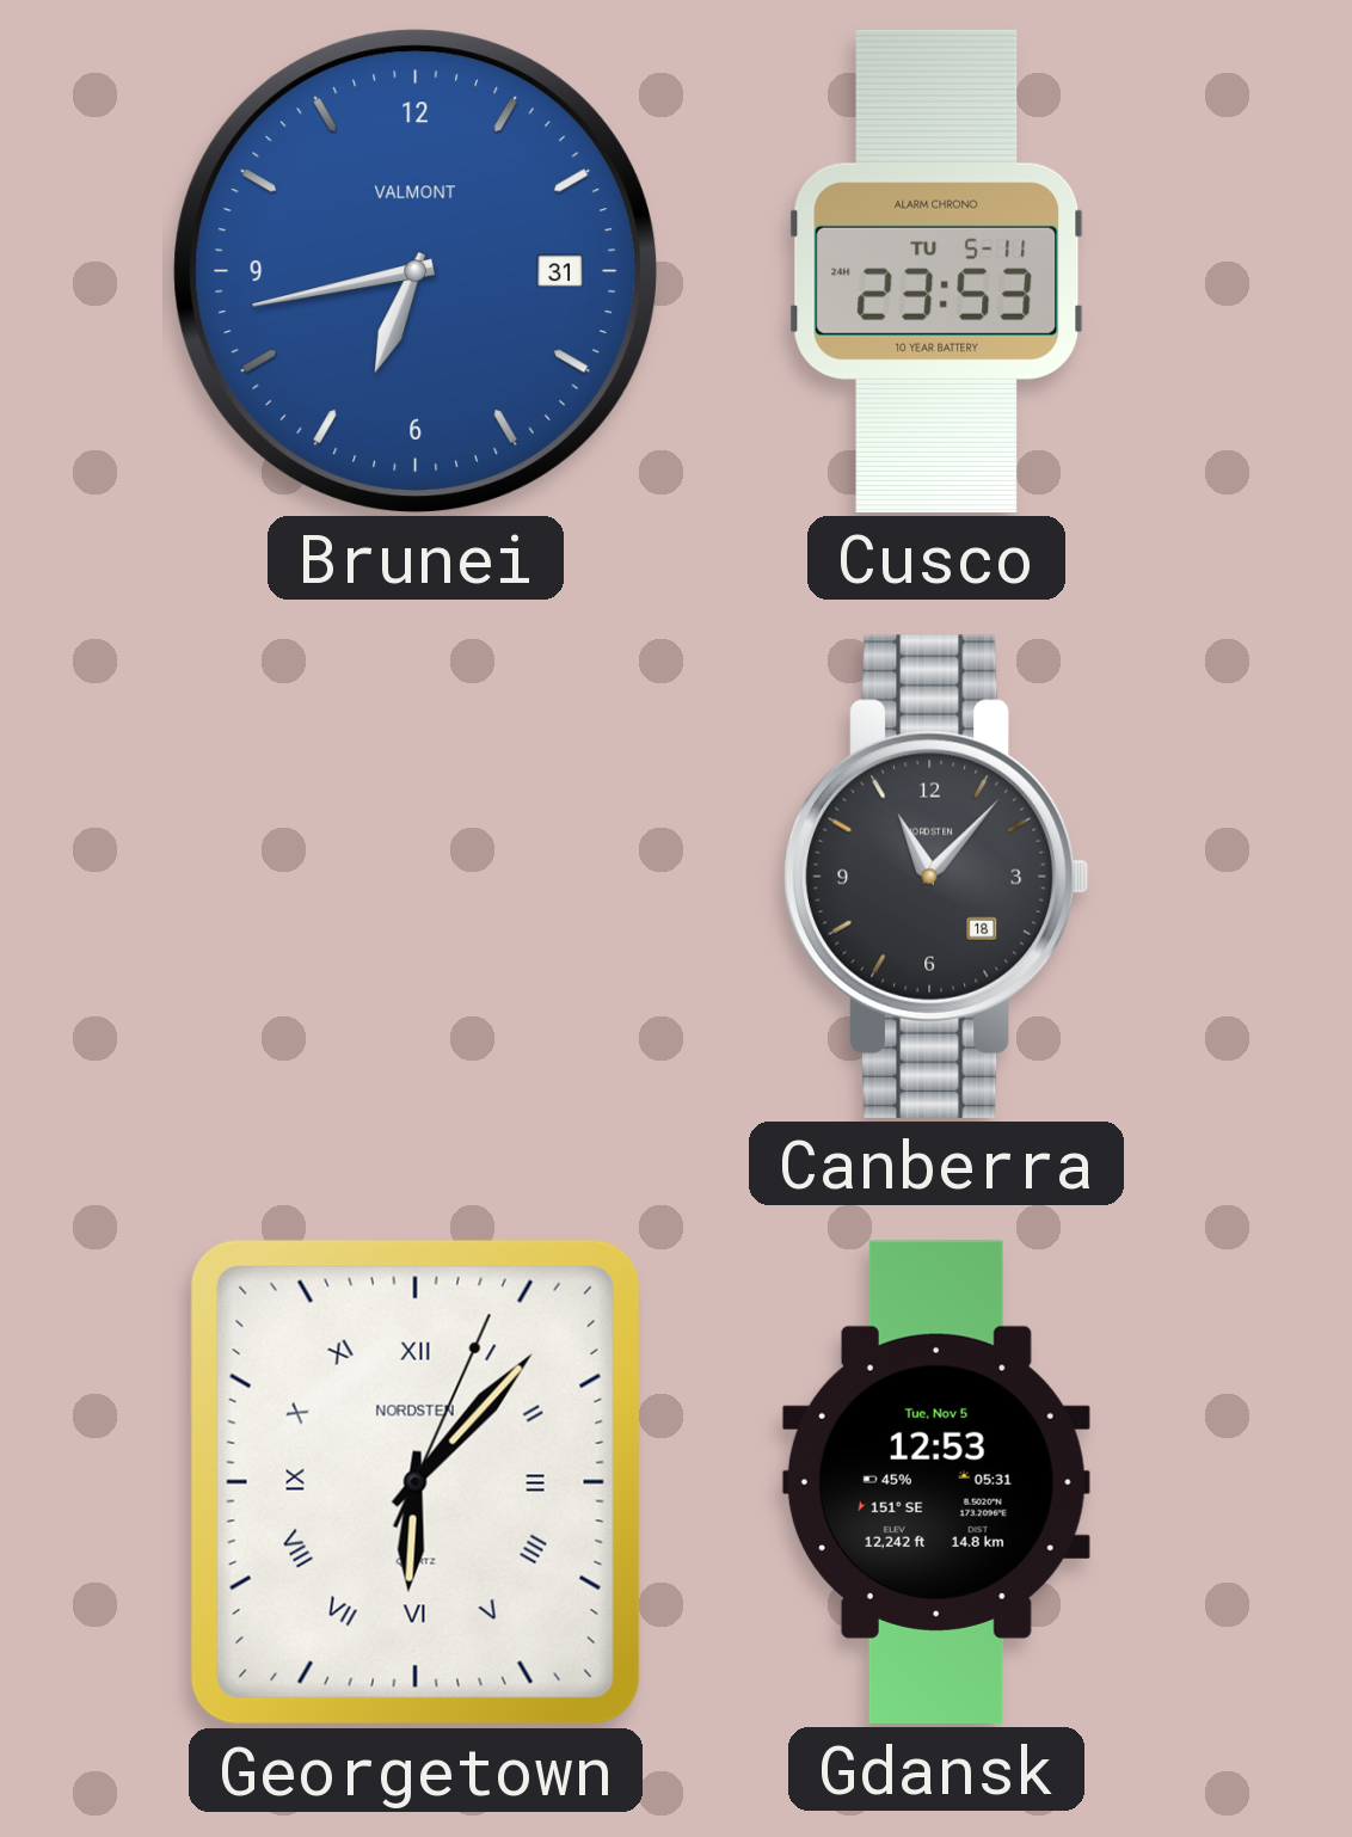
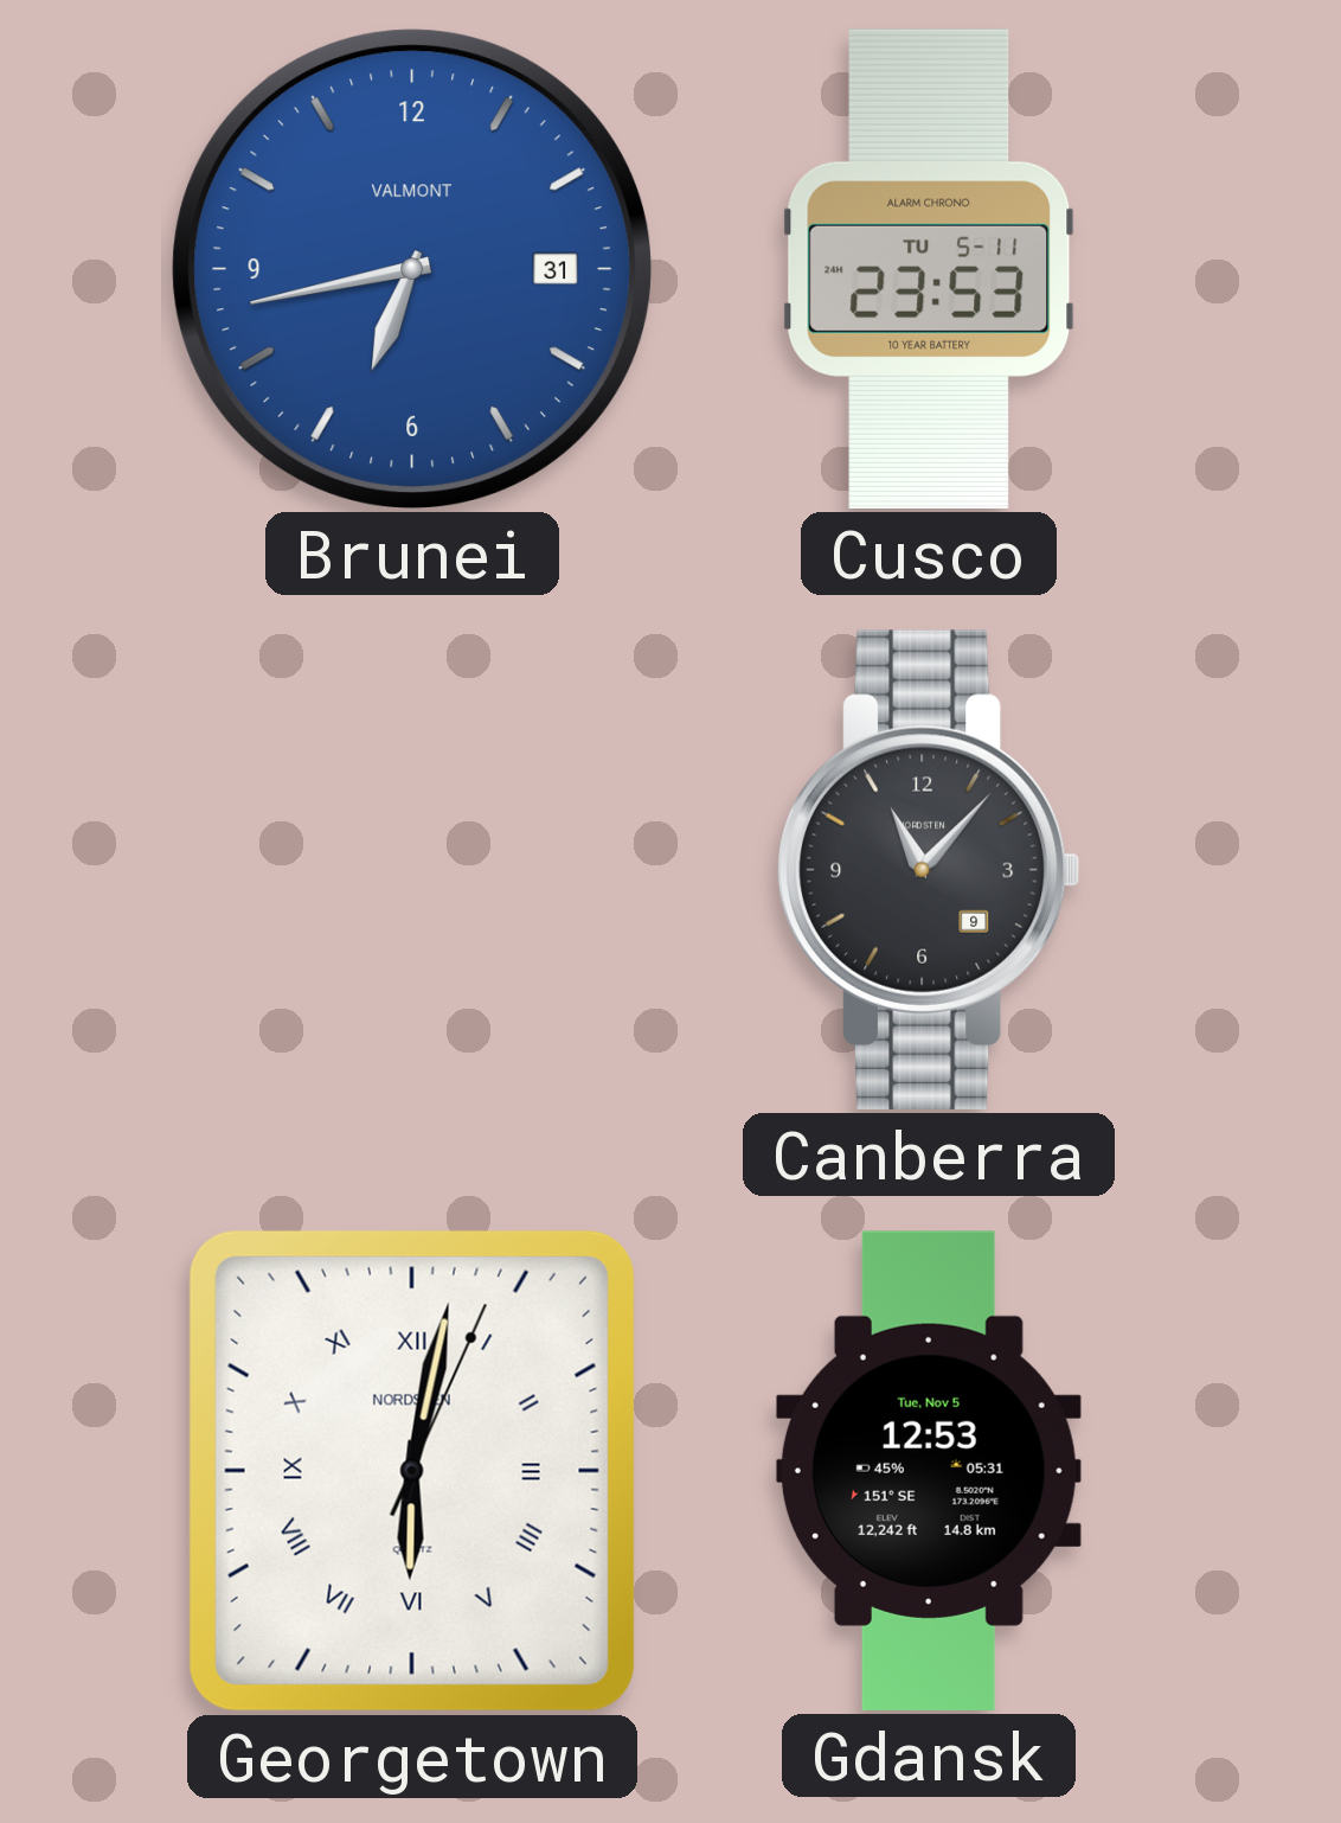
Canberra date: 18 -> 9 (929, 870)
Georgetown: 6:07 -> 6:02 (412, 1471)
